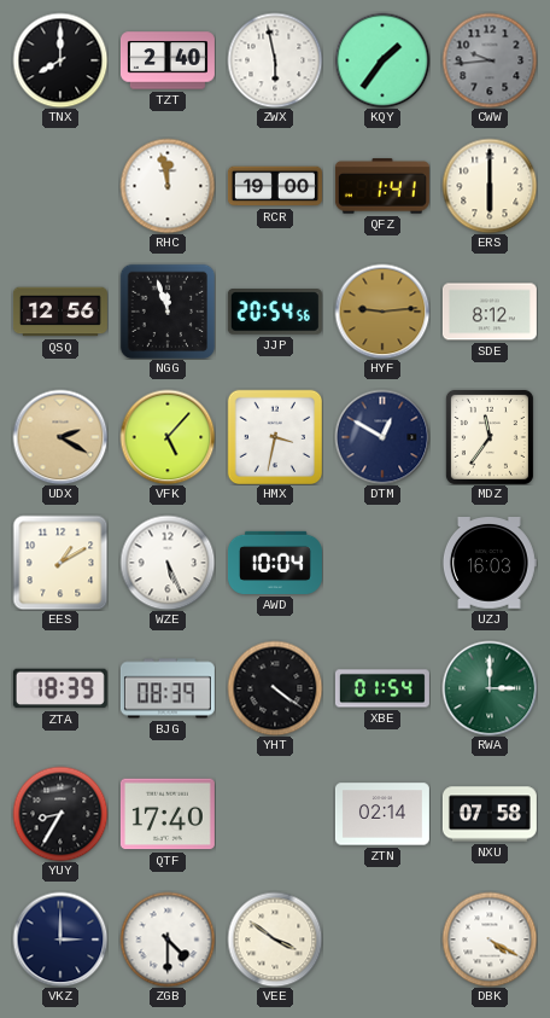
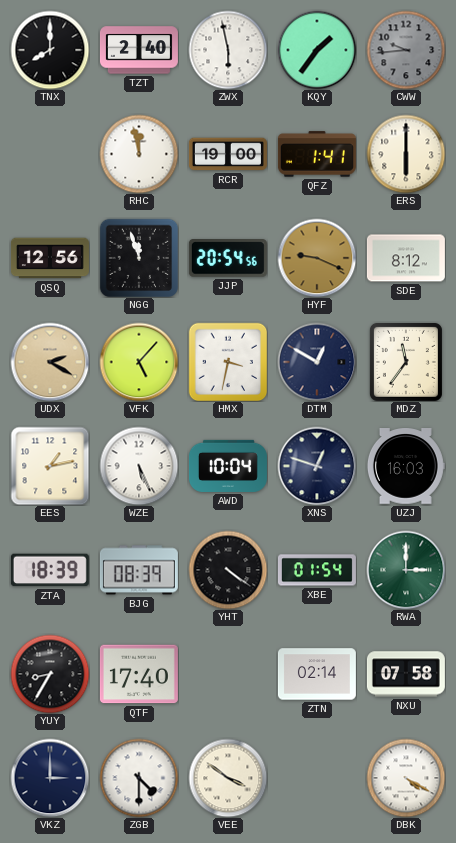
HYF: 9:14 -> 9:19 (317, 258)
EES: 1:10 -> 1:13 (50, 466)
XNS: none -> 12:48 (317, 466)
